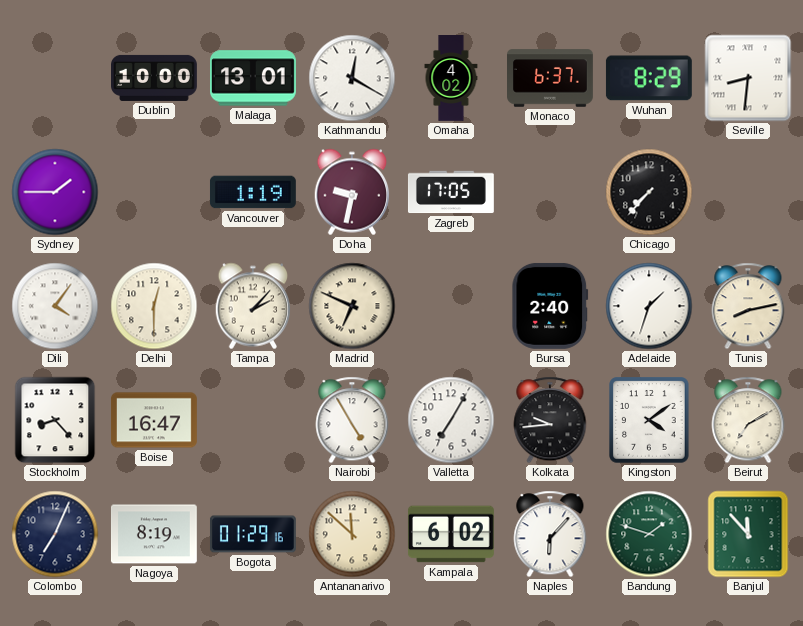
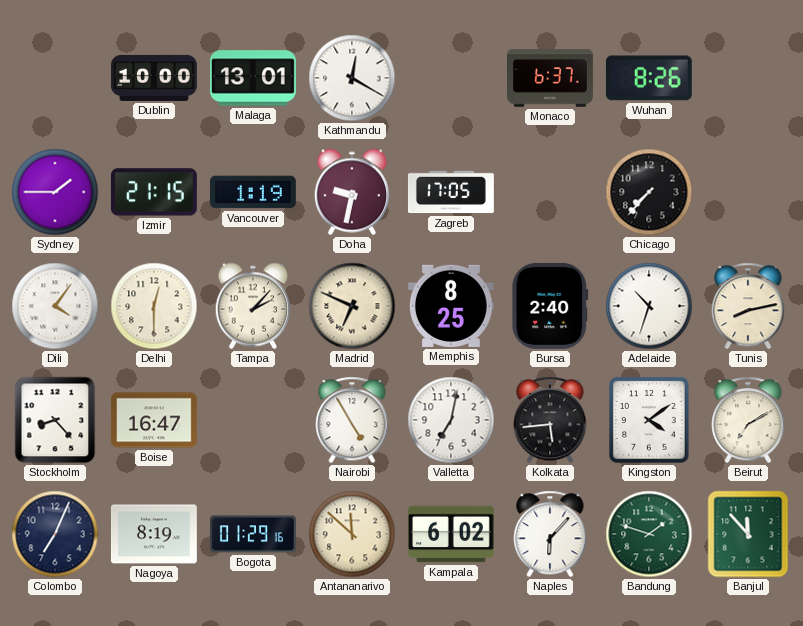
Omaha: 4:02 -> none (451, 79)
Wuhan: 8:29 -> 8:26 (649, 78)
Seville: 8:31 -> none (748, 78)
Izmir: none -> 21:15 (154, 192)
Memphis: none -> 8:25 (451, 306)
Adelaide: 1:33 -> 10:33 (649, 306)
Valletta: 7:05 -> 7:02 (451, 420)
Kolkata: 9:44 -> 5:44 (550, 420)
